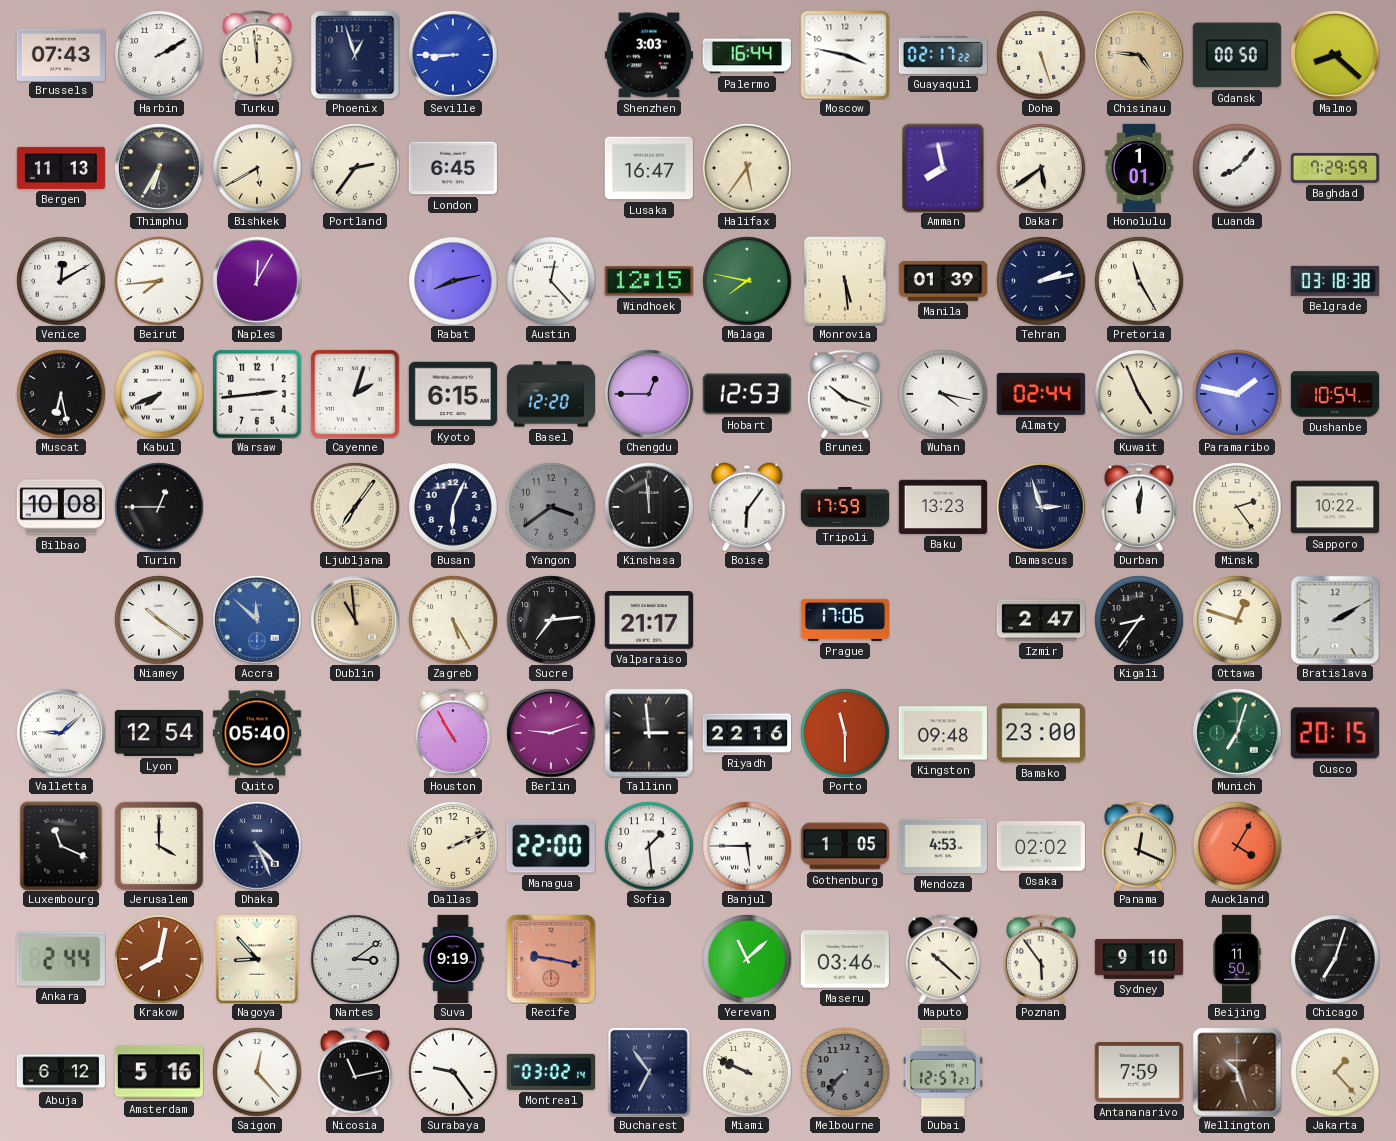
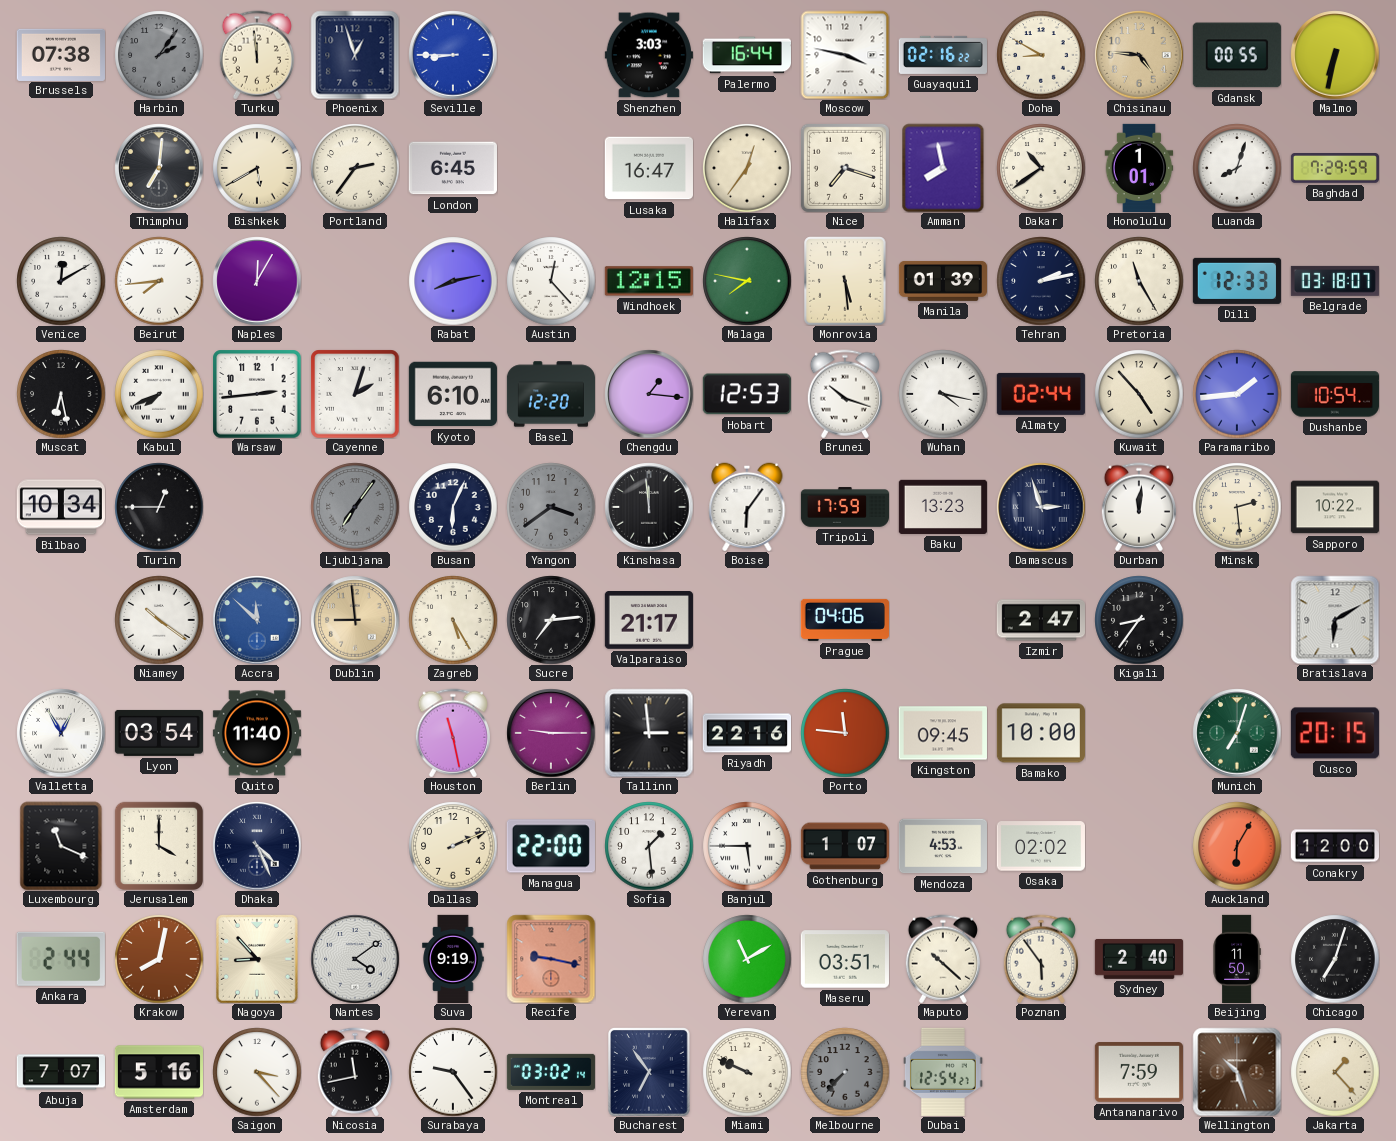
Brussels: 07:43 -> 07:38 (61, 54)
Harbin: 2:10 -> 2:06 (159, 55)
Harbin dial: white -> grey (159, 55)
Guayaquil: 02:17 -> 02:16 (943, 55)
Doha: 5:27 -> 8:50 (1041, 55)
Gdansk: 00:50 -> 00:55 (1237, 55)
Malmo: 8:22 -> 6:32 (1335, 55)
Bergen: 11:13 -> none (61, 168)
Thimphu: 6:35 -> 7:01 (159, 168)
Halifax: 5:36 -> 12:36 (747, 168)
Nice: none -> 7:18 (845, 168)
Dakar: 5:39 -> 10:39 (1041, 168)
Luanda: 8:07 -> 8:03 (1237, 168)
Dili: none -> 12:33 (1237, 281)
Belgrade: 03:18:38 -> 03:18:07 (1335, 281)
Kyoto: 6:15 -> 6:10 (453, 394)
Chengdu: 12:45 -> 1:16 (649, 394)
Kuwait: 4:56 -> 4:53 (1139, 394)
Paramaribo: 1:47 -> 1:44 (1237, 394)
Bilbao: 10:08 -> 10:34 (61, 507)
Ljubljana dial: cream -> grey (355, 507)
Minsk: 2:24 -> 2:29 (1237, 507)
Dublin: 10:59 -> 8:59 (355, 620)
Prague: 17:06 -> 04:06 (845, 620)
Ottawa: 12:48 -> none (1237, 620)
Bratislava: 2:10 -> 6:10 (1335, 620)
Valletta: 9:08 -> 12:55 (61, 733)
Lyon: 12:54 -> 03:54 (159, 733)
Quito: 05:40 -> 11:40 (257, 733)
Houston: 10:55 -> 11:28 (453, 733)
Berlin: 9:12 -> 9:15 (551, 733)
Porto: 11:30 -> 11:46 (845, 733)
Kingston: 09:48 -> 09:45 (943, 733)
Bamako: 23:00 -> 10:00 (1041, 733)
Gothenburg: 1:05 -> 1:07 (845, 846)
Panama: 12:19 -> none (1139, 846)
Auckland: 4:05 -> 6:05 (1237, 846)
Conakry: none -> 12:00 (1334, 846)
Nantes: 3:09 -> 4:09 (355, 959)
Yerevan: 11:08 -> 11:10 (747, 959)
Maseru: 03:46 -> 03:51 (845, 959)
Sydney: 9:10 -> 2:40 (1139, 959)
Abuja: 6:12 -> 7:07 (61, 1072)
Saigon: 12:23 -> 3:23 (257, 1072)
Nicosia: 11:13 -> 11:43 (355, 1072)
Dubai: 12:57 -> 12:54 (943, 1072)
